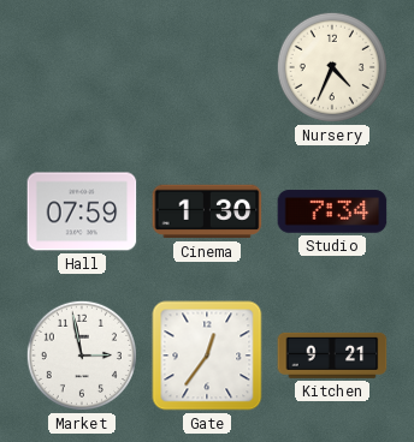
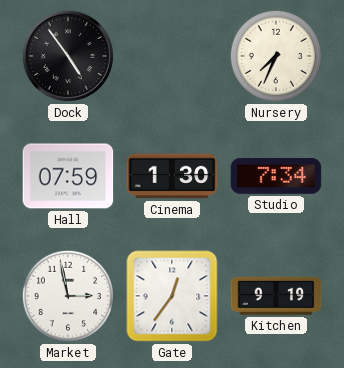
Dock: none -> 4:54 (68, 56)
Nursery: 4:34 -> 7:34 (276, 56)
Kitchen: 9:21 -> 9:19 (276, 296)
